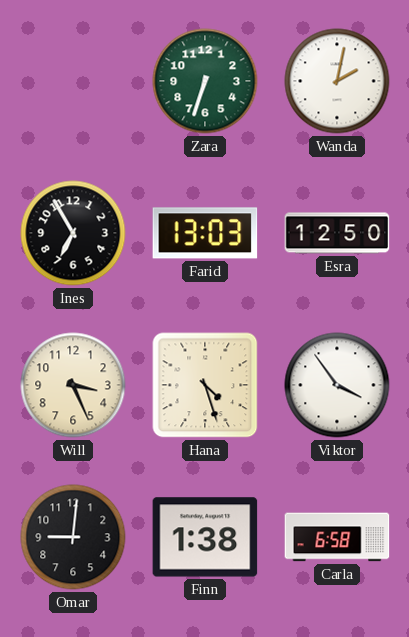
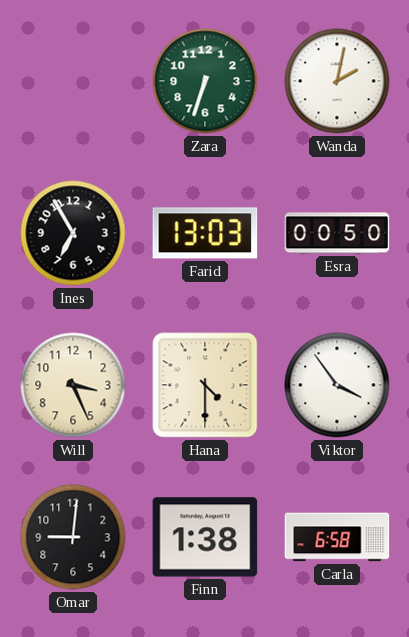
Esra: 12:50 -> 00:50 (337, 233)
Hana: 4:27 -> 4:30 (205, 385)
